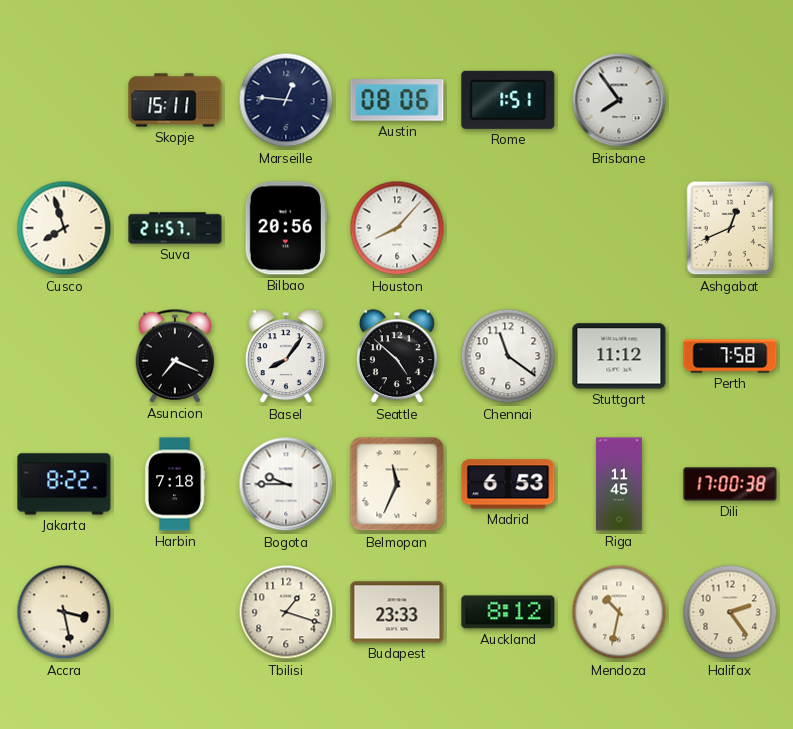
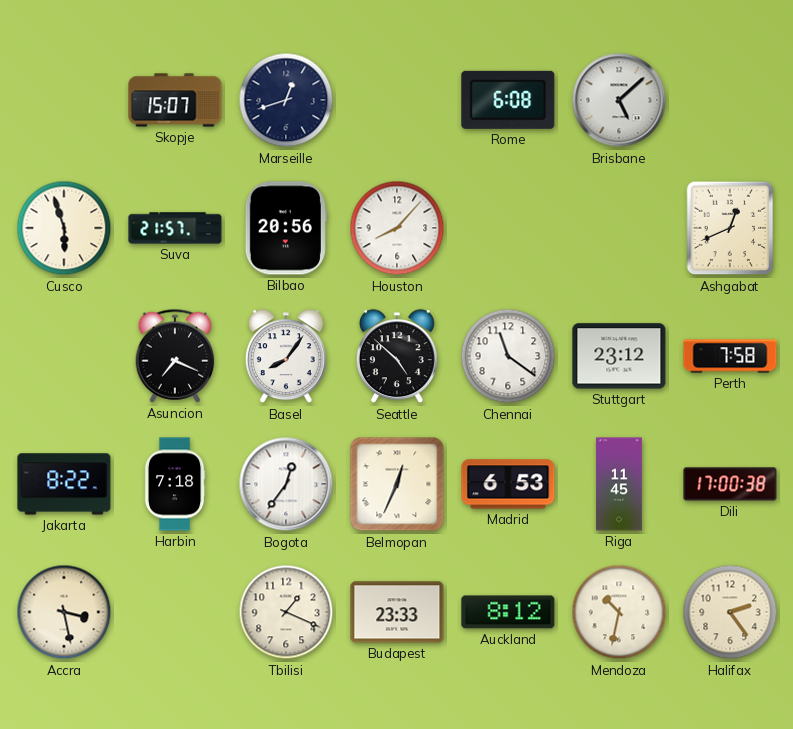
Skopje: 15:11 -> 15:07 (175, 100)
Marseille: 12:46 -> 12:42 (286, 100)
Austin: 08:06 -> none (397, 100)
Rome: 1:51 -> 6:08 (508, 100)
Brisbane: 7:54 -> 5:08 (619, 100)
Cusco: 7:57 -> 5:57 (64, 228)
Stuttgart: 11:12 -> 23:12 (619, 356)
Bogota: 9:45 -> 12:36 (286, 484)
Belmopan: 11:34 -> 12:34 (397, 484)
Tbilisi: 1:18 -> 1:19 (286, 612)
